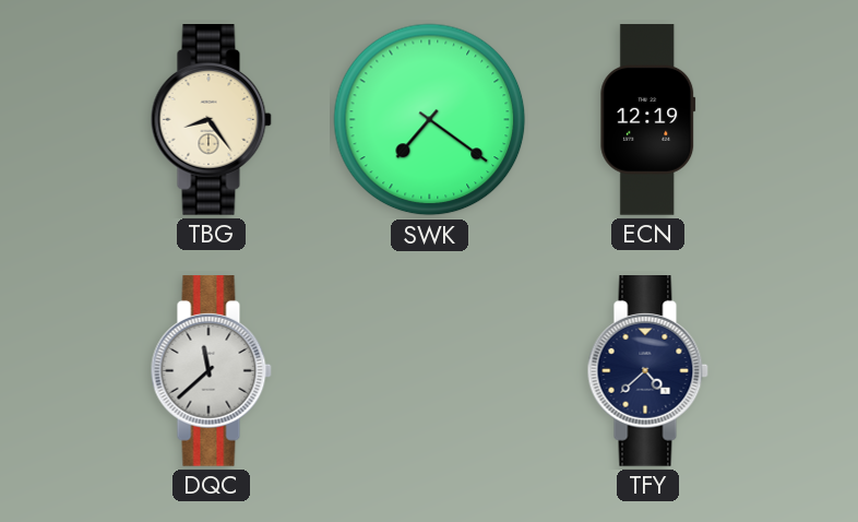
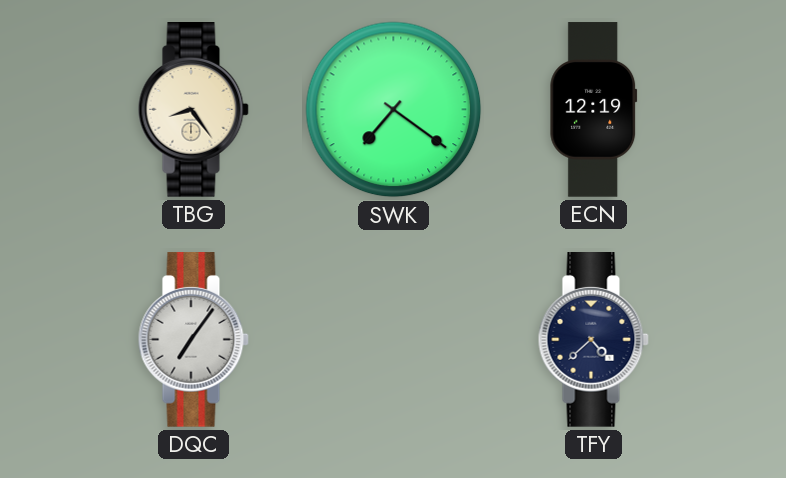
DQC: 11:38 -> 7:06 (193, 340)
